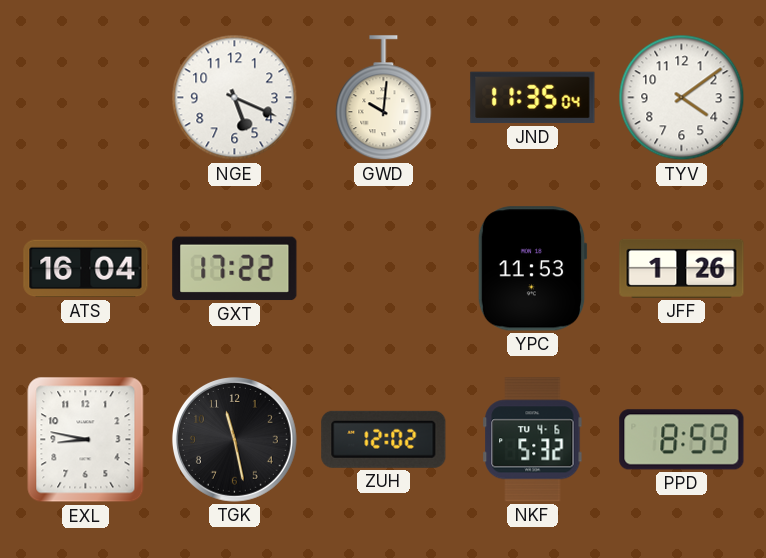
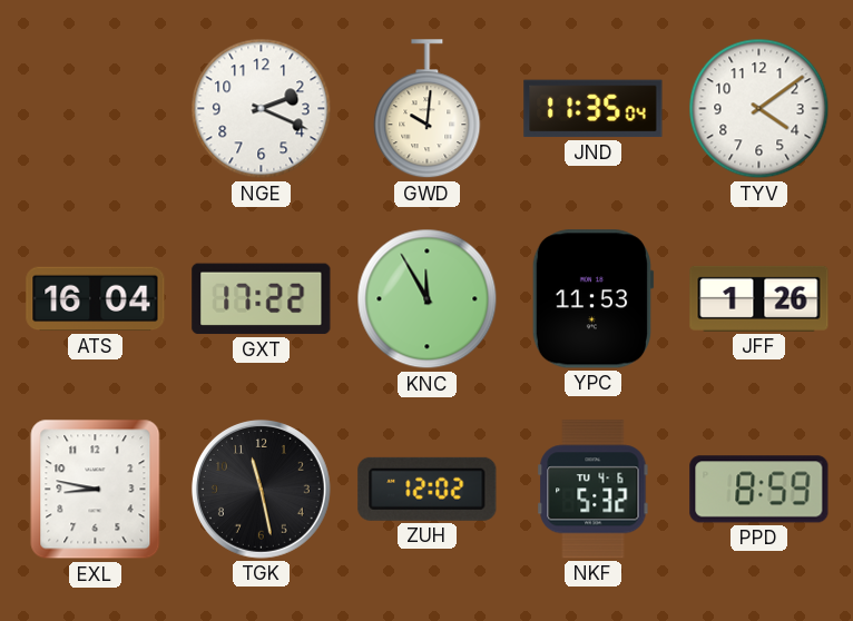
NGE: 5:19 -> 2:19 (262, 109)
KNC: none -> 11:55 (428, 299)
